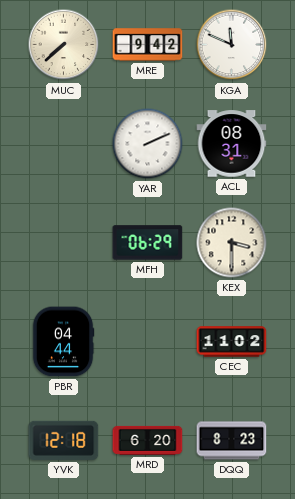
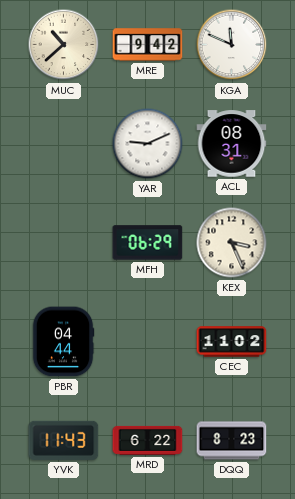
MUC: 7:38 -> 10:38 (64, 45)
YAR: 2:11 -> 9:11 (148, 144)
KEX: 3:30 -> 3:26 (232, 243)
YVK: 12:18 -> 11:43 (64, 440)
MRD: 6:20 -> 6:22 (148, 440)
